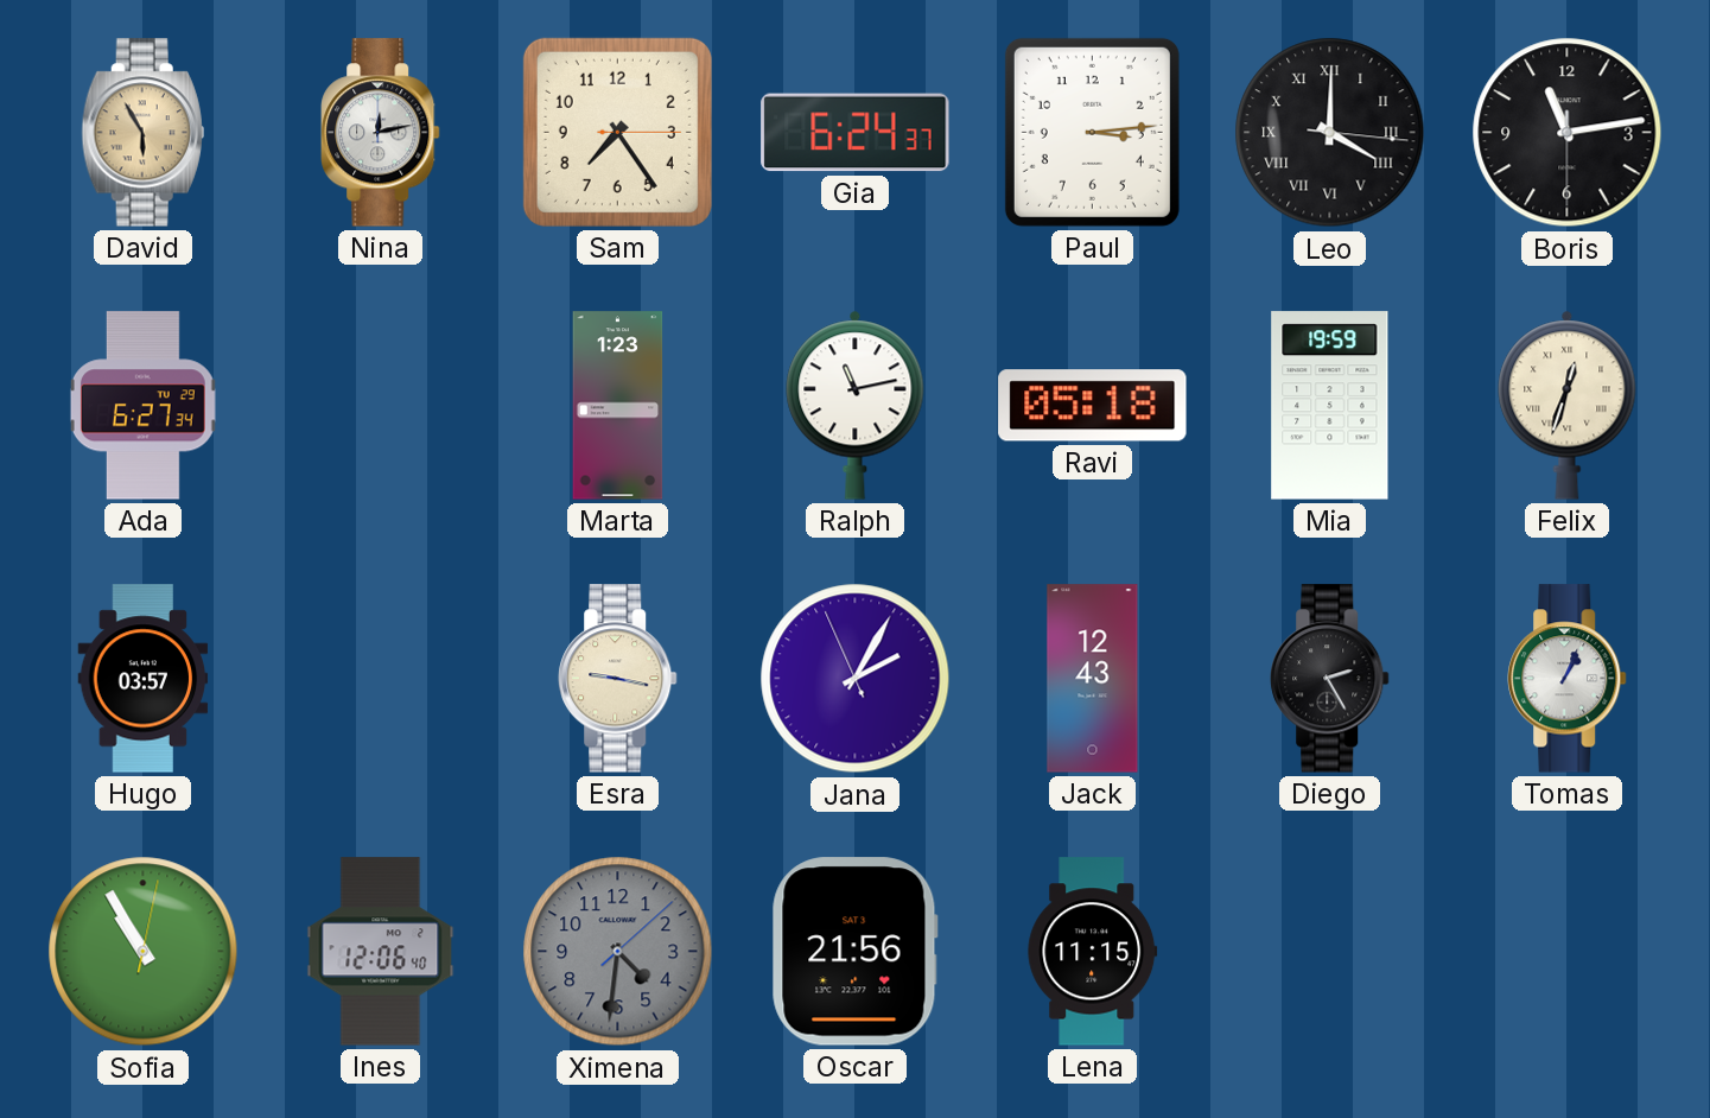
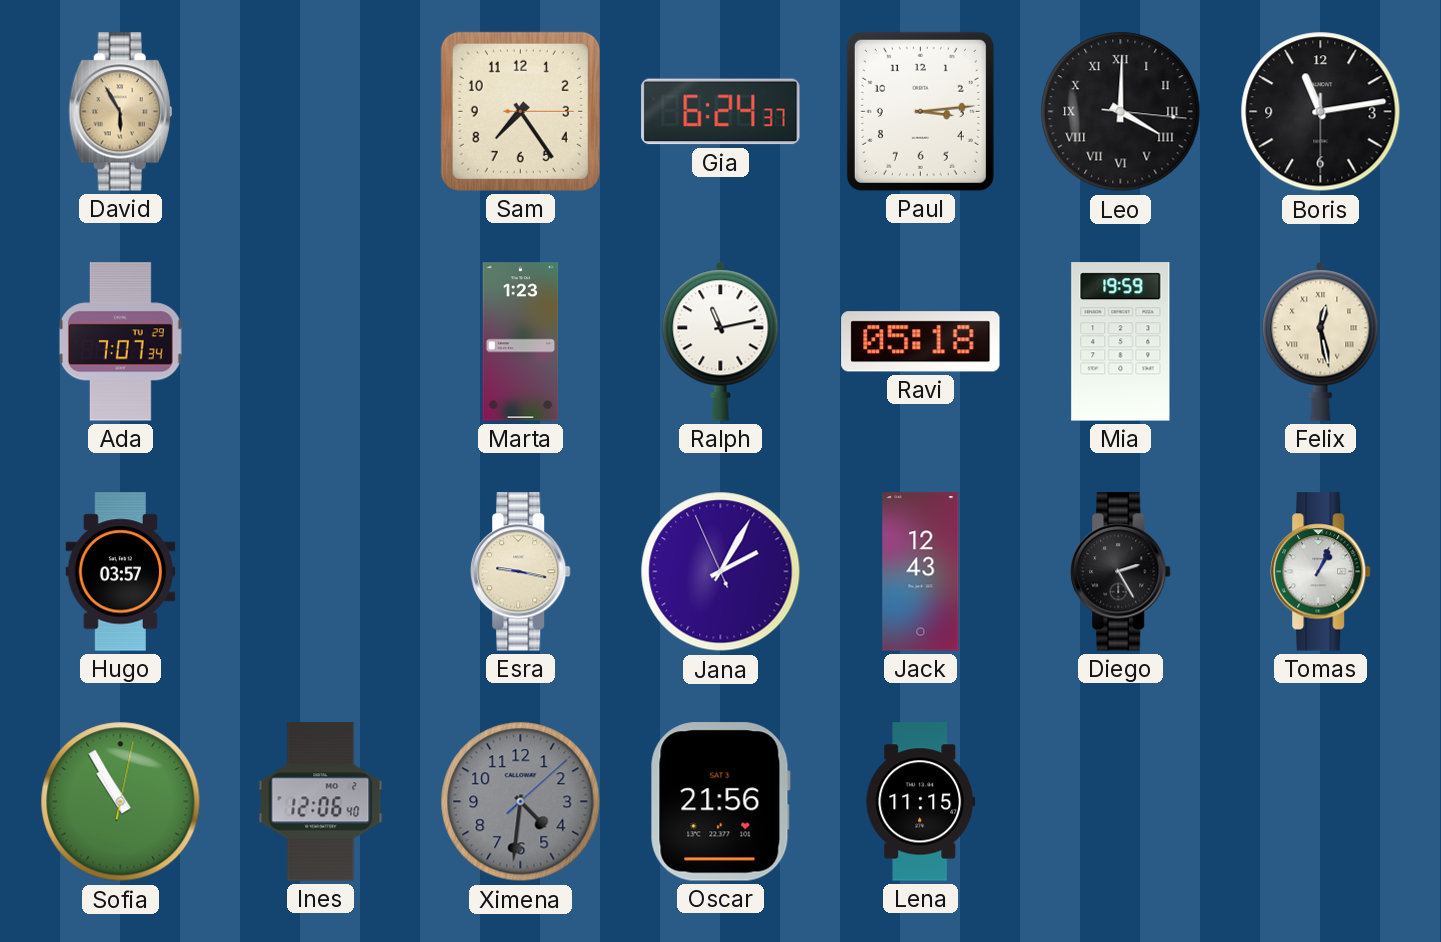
Nina: 12:13 -> none (381, 133)
Ada: 6:27 -> 7:07 (120, 342)
Felix: 12:33 -> 12:28 (1321, 341)
